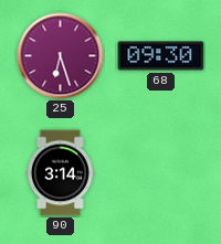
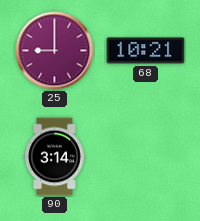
25: 6:27 -> 9:00 (55, 51)
68: 09:30 -> 10:21 (146, 51)
